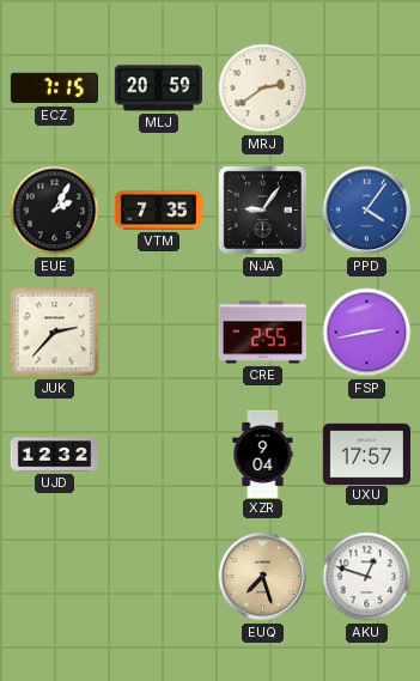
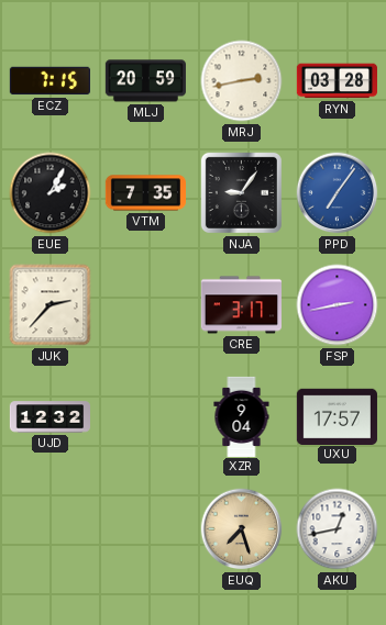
MRJ: 2:39 -> 2:43 (242, 81)
RYN: none -> 03:28 (337, 81)
PPD: 4:06 -> 7:06 (338, 193)
CRE: 2:55 -> 3:17 (241, 305)
AKU: 12:48 -> 12:43 (338, 529)
